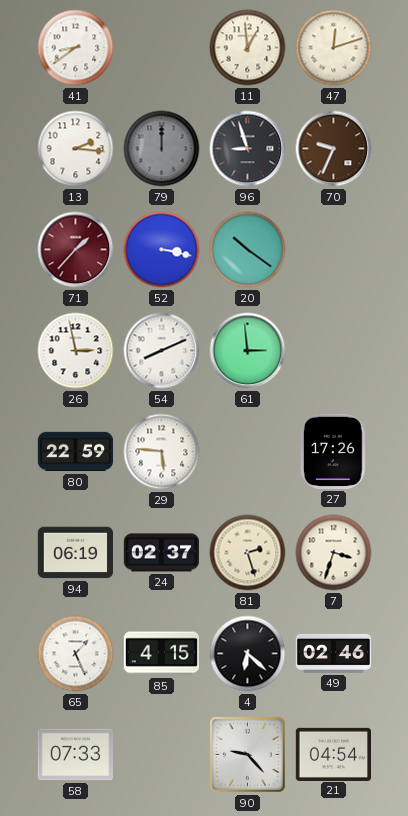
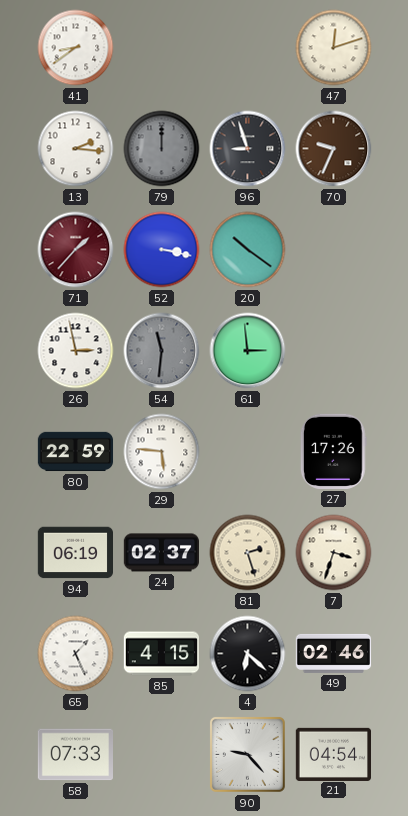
11: 12:59 -> none (248, 48)
54: 8:11 -> 11:31 (162, 351)
54 dial: white -> grey (162, 351)
